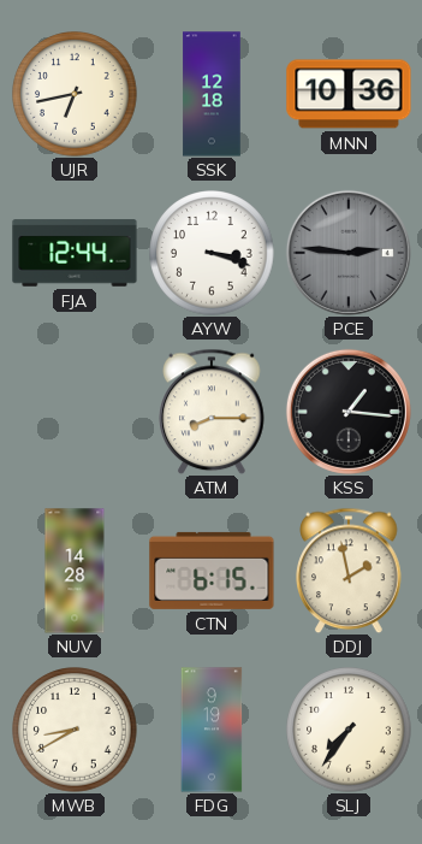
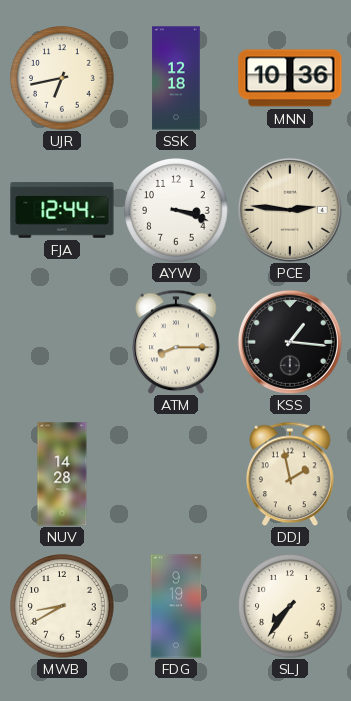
PCE dial: grey -> cream (290, 210)
CTN: 6:15 -> none (212, 571)
